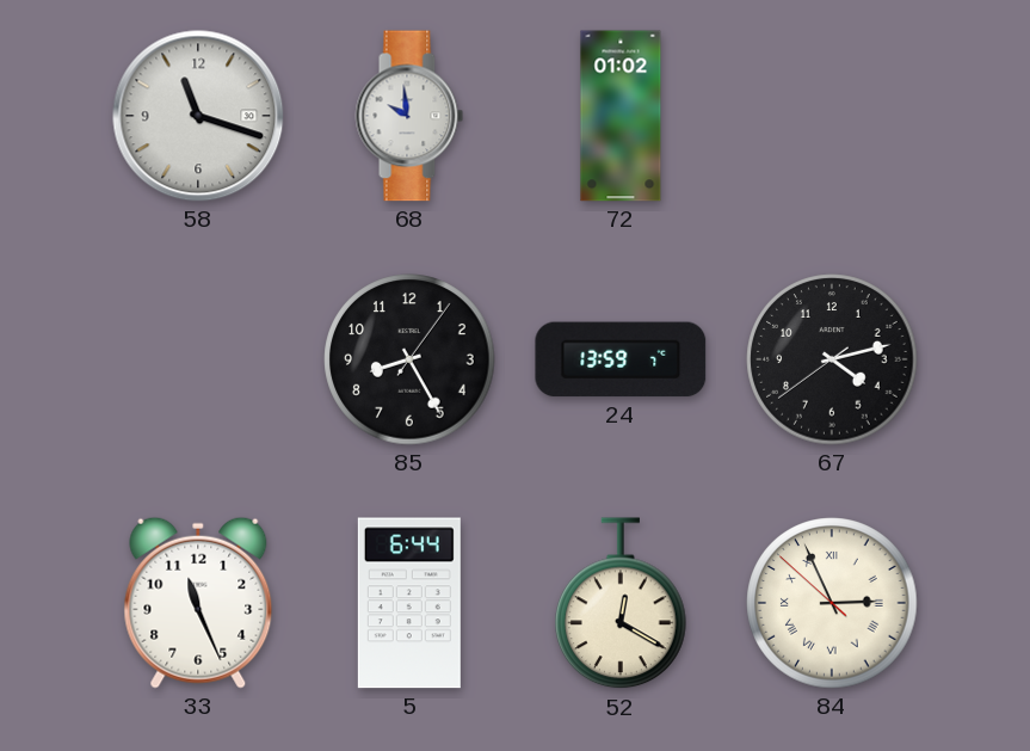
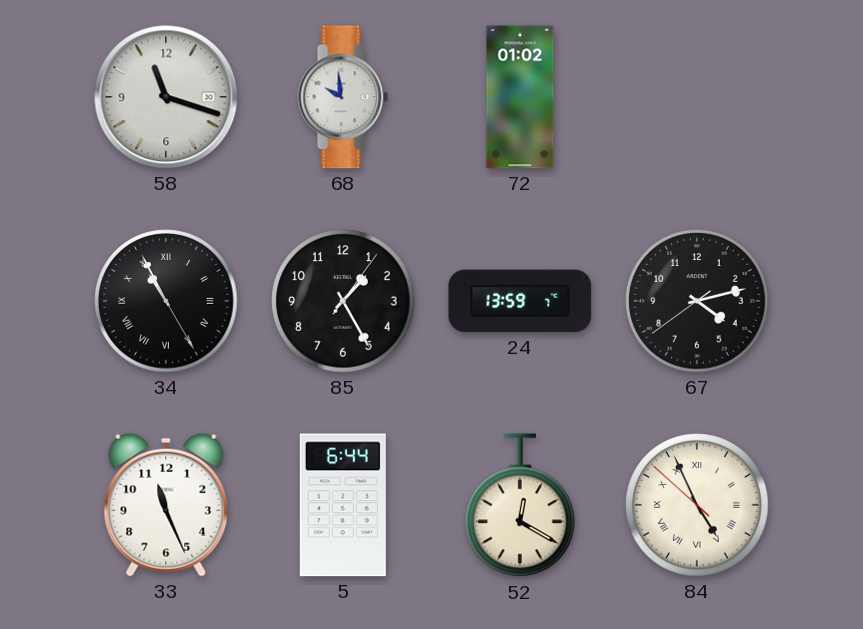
34: none -> 10:55 (166, 301)
85: 8:25 -> 1:25 (343, 301)
84: 2:55 -> 4:55 (697, 505)
